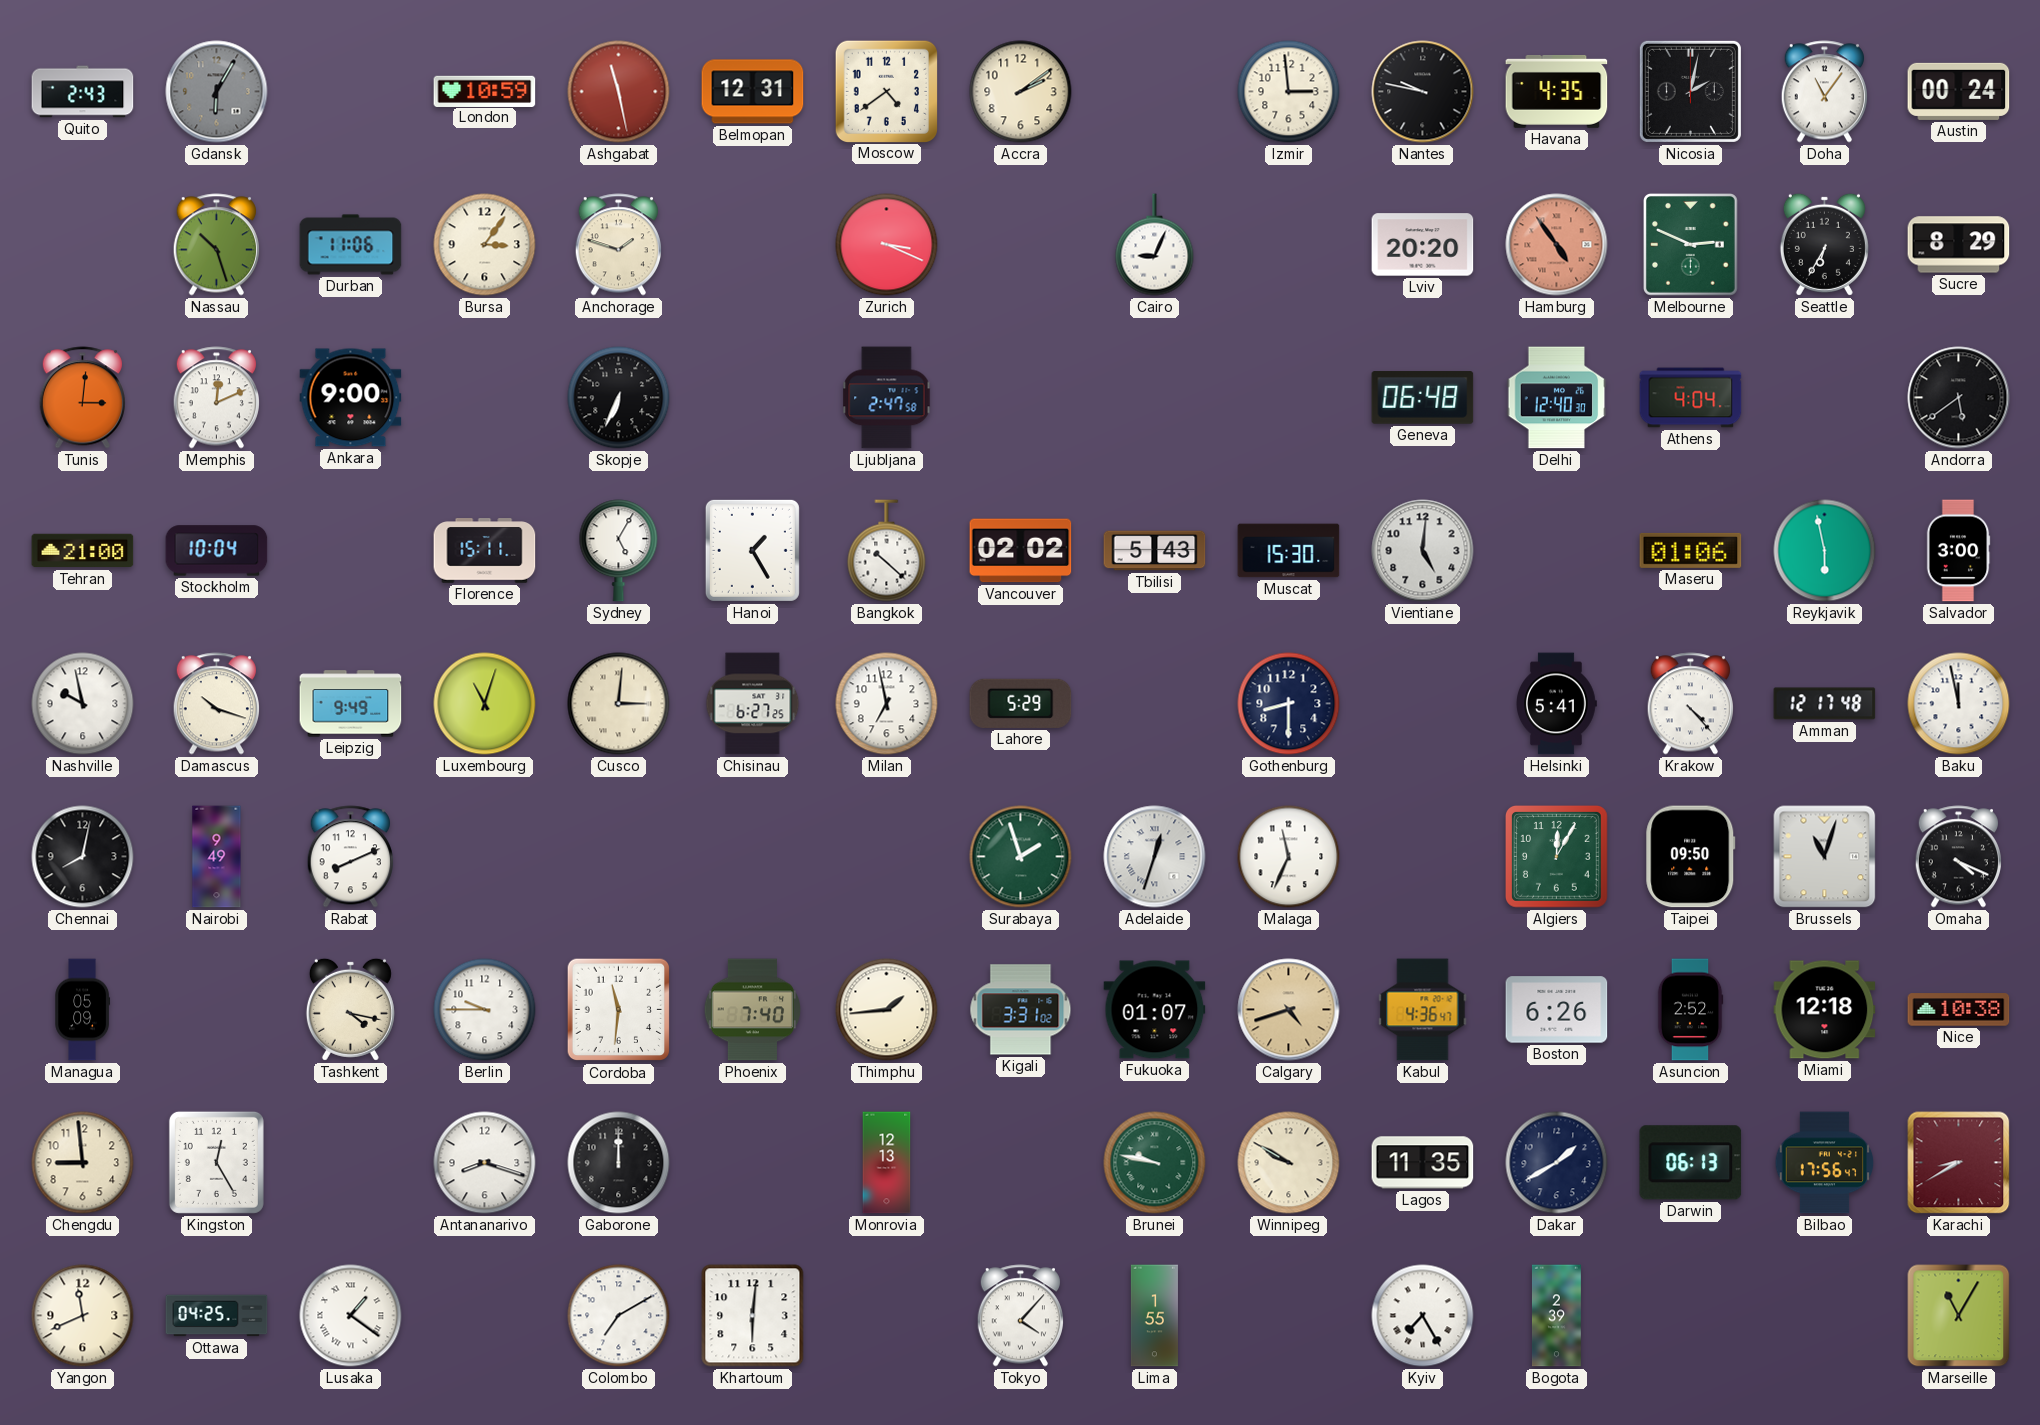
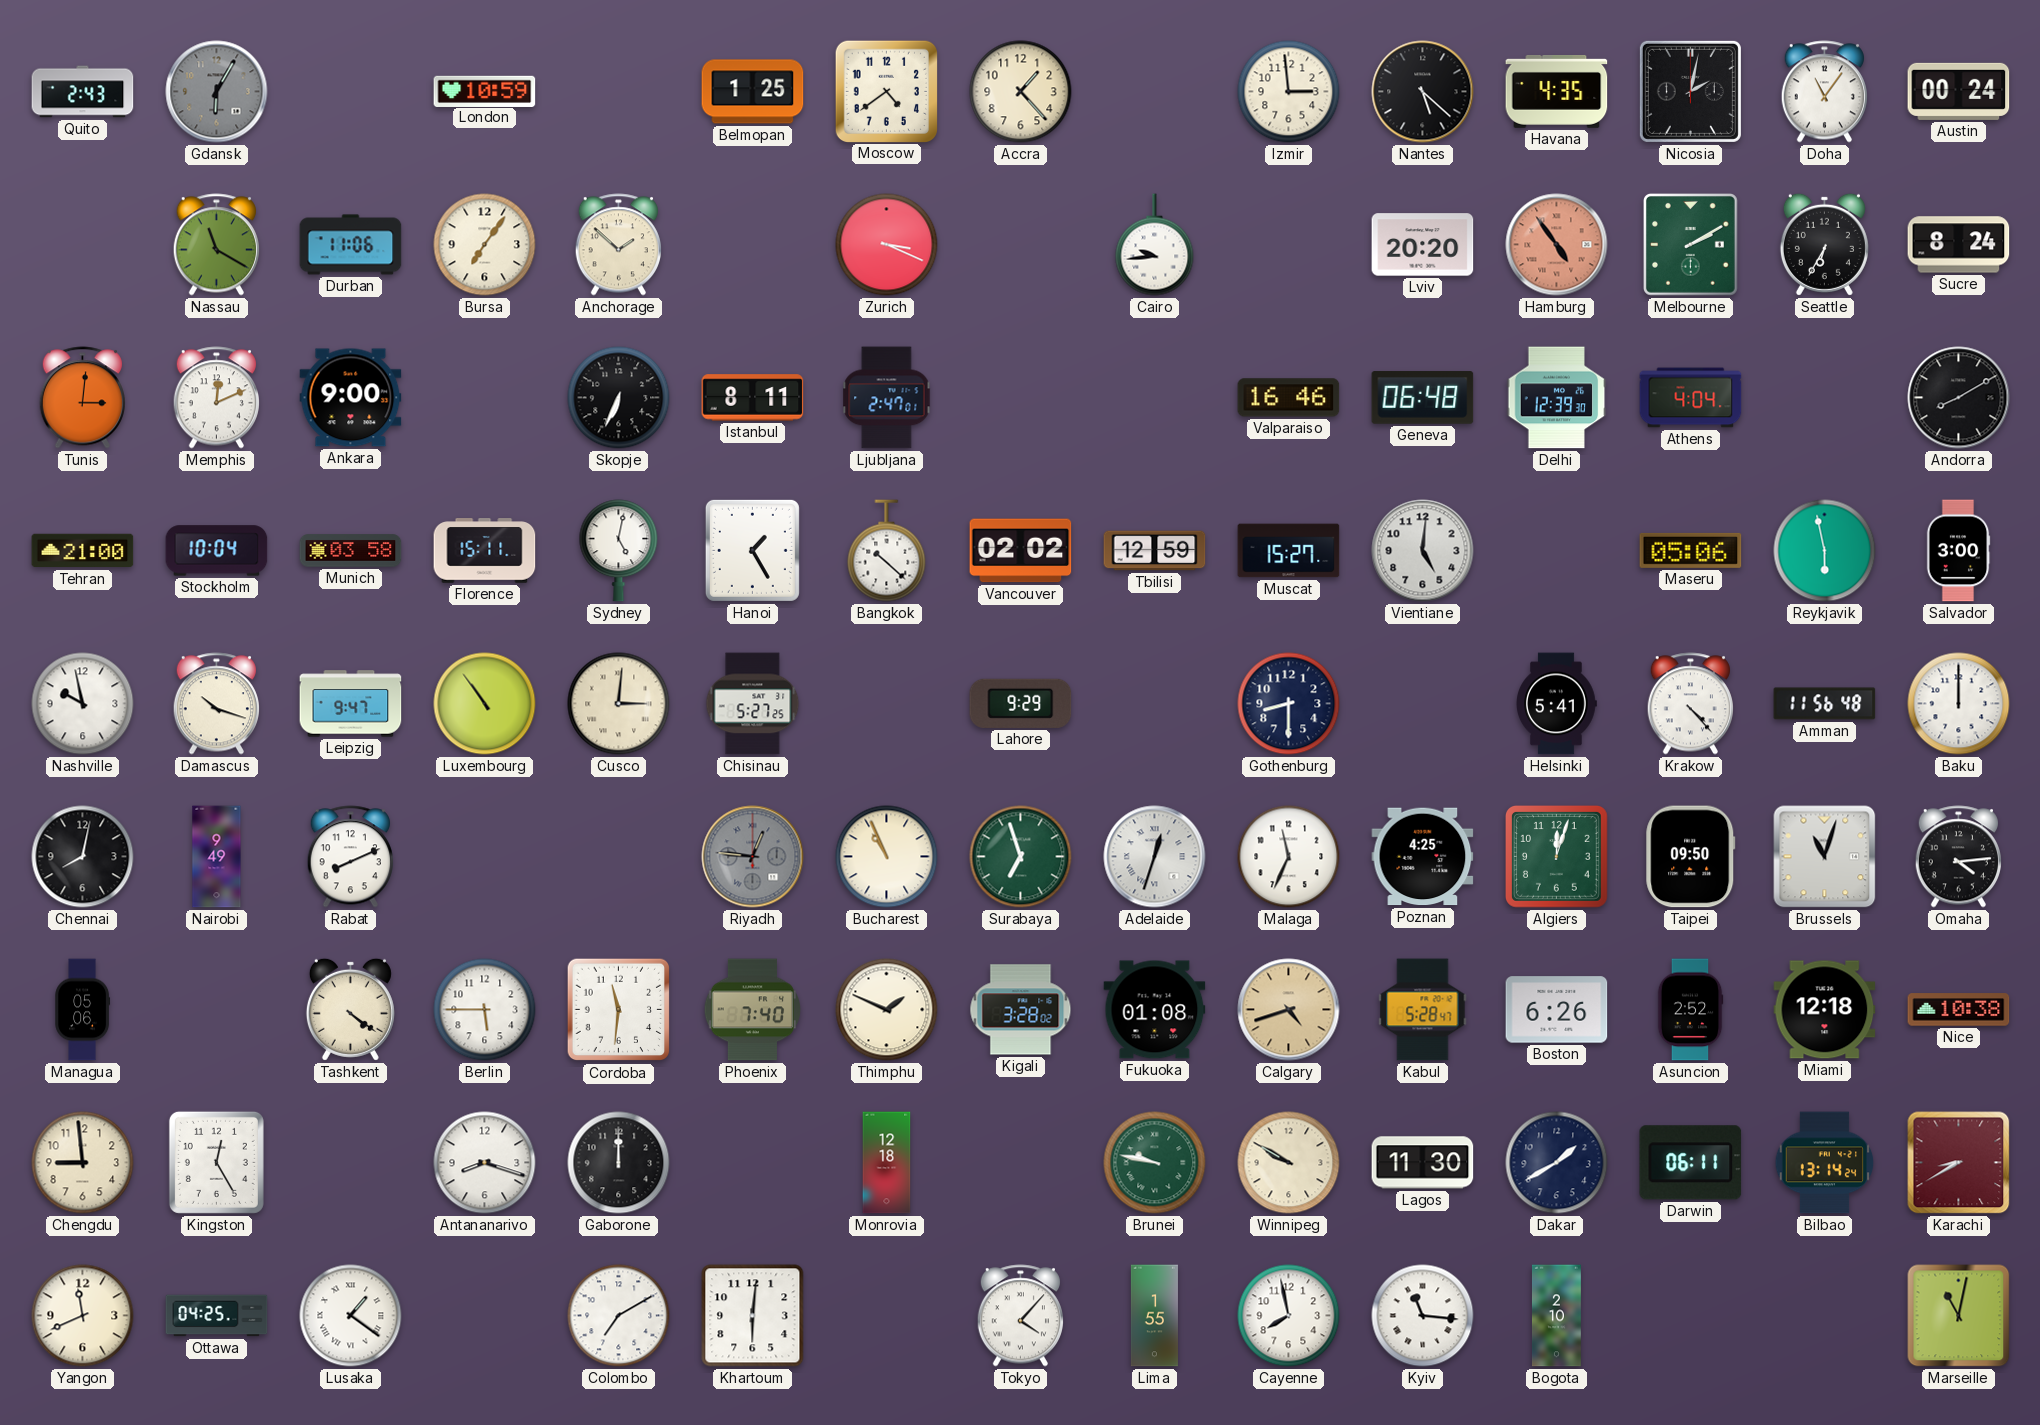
Ashgabat: 11:28 -> none (619, 92)
Belmopan: 12:31 -> 1:25 (753, 92)
Accra: 2:09 -> 1:23 (1021, 92)
Nantes: 9:47 -> 5:22 (1423, 92)
Nassau: 10:27 -> 11:20 (216, 245)
Bursa: 3:06 -> 7:06 (485, 245)
Anchorage: 1:48 -> 1:52 (618, 245)
Cairo: 9:04 -> 9:44 (1155, 245)
Melbourne: 2:49 -> 2:10 (1691, 245)
Sucre: 8:29 -> 8:24 (1959, 245)
Istanbul: none -> 8:11 (753, 398)
Ljubljana: 2:47:58 -> 2:47:01 (887, 398)
Valparaiso: none -> 16:46 (1289, 398)
Delhi: 12:40 -> 12:39 (1557, 398)
Andorra: 5:39 -> 8:10 (1959, 398)
Munich: none -> 03:58 (351, 551)
Sydney: 5:05 -> 5:02 (619, 551)
Tbilisi: 5:43 -> 12:59 (1155, 551)
Muscat: 15:30 -> 15:27 (1289, 551)
Maseru: 01:06 -> 05:06 (1691, 550)
Leipzig: 9:49 -> 9:47 (351, 704)
Luxembourg: 11:03 -> 10:54 (485, 704)
Chisinau: 6:27 -> 5:27 (753, 704)
Milan: 6:58 -> none (887, 704)
Lahore: 5:29 -> 9:29 (1021, 703)
Amman: 12:17 -> 11:56 (1825, 704)
Baku: 11:58 -> 12:00 (1959, 704)
Riyadh: none -> 12:46 (753, 857)
Bucharest: none -> 10:56 (887, 857)
Surabaya: 1:57 -> 6:57 (1021, 857)
Poznan: none -> 4:25 (1423, 857)
Algiers: 12:05 -> 12:03 (1557, 857)
Omaha: 4:19 -> 4:14 (1958, 857)
Managua: 05:09 -> 05:06 (83, 1010)
Tashkent: 4:17 -> 4:21 (350, 1009)
Berlin: 9:45 -> 5:45 (485, 1010)
Thimphu: 1:44 -> 1:49 (887, 1010)
Kigali: 3:31 -> 3:28 (1021, 1010)
Fukuoka: 01:07 -> 01:08 (1155, 1010)
Kabul: 4:36 -> 5:28 (1423, 1010)
Monrovia: 12:13 -> 12:18 (887, 1163)
Lagos: 11:35 -> 11:30 (1423, 1163)
Darwin: 06:13 -> 06:11 (1691, 1163)
Bilbao: 17:56 -> 13:14 (1825, 1163)
Cayenne: none -> 7:58 (1289, 1316)
Kyiv: 7:25 -> 11:16 (1423, 1316)
Bogota: 2:39 -> 2:10 (1556, 1316)
Marseille: 11:05 -> 11:02 (1959, 1316)
